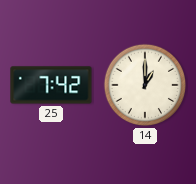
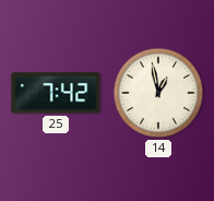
14: 1:00 -> 12:58 (158, 93)
